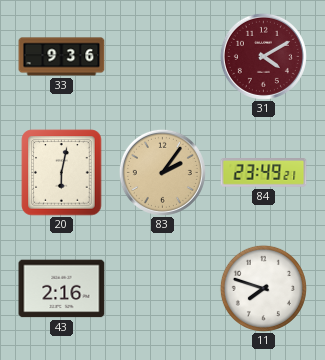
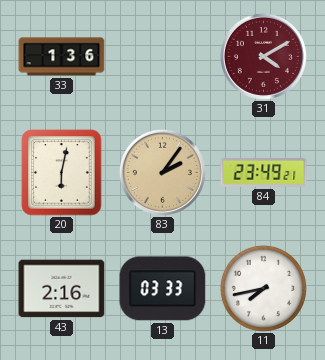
33: 9:36 -> 1:36 (62, 57)
13: none -> 03:33 (163, 289)
11: 7:48 -> 7:43 (263, 288)
